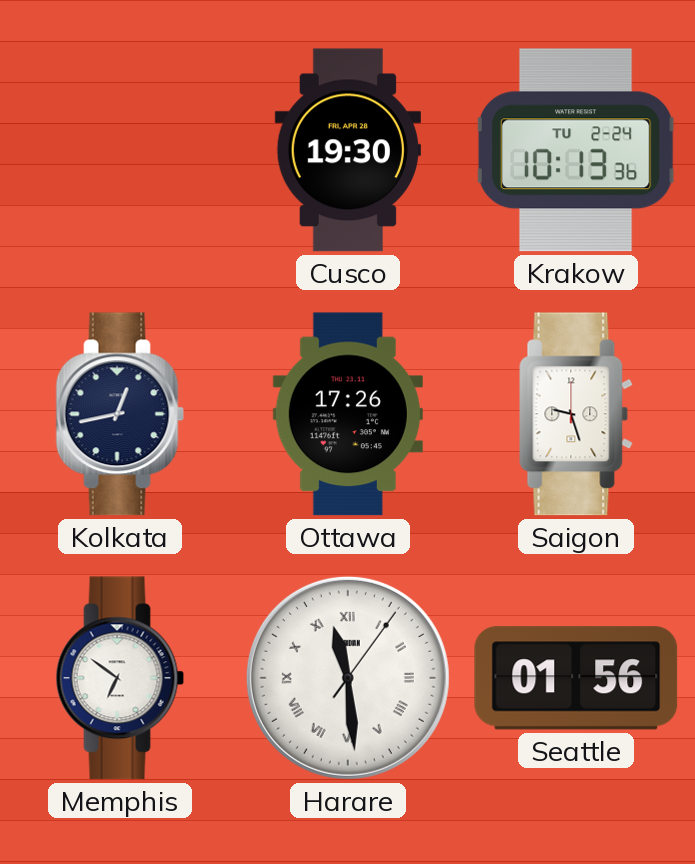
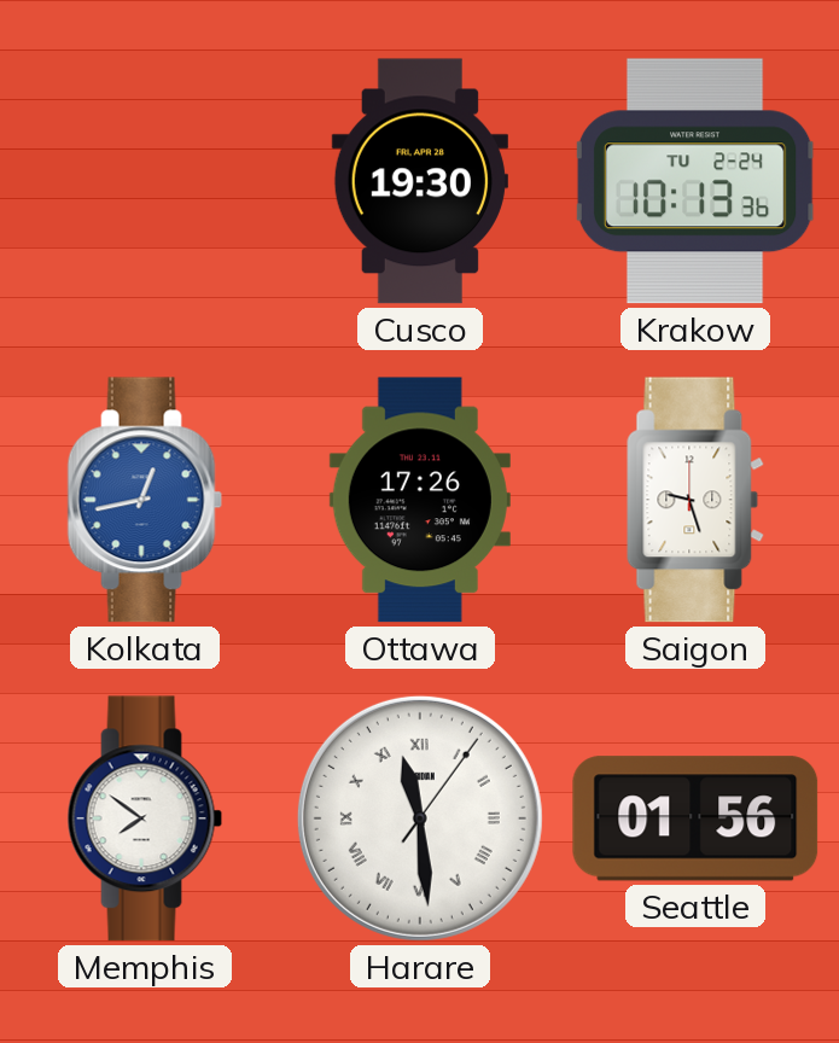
Kolkata dial: navy -> blue (145, 500)
Memphis: 6:51 -> 7:51 (145, 818)
